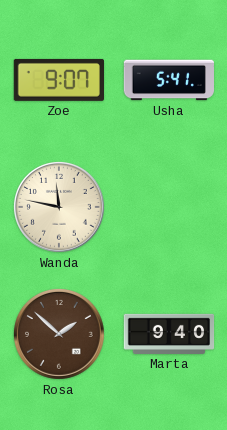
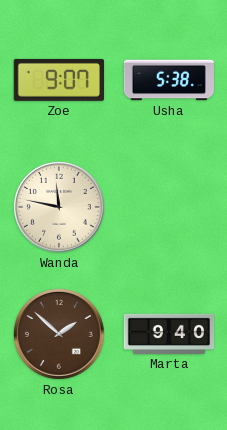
Usha: 5:41 -> 5:38 (168, 80)
